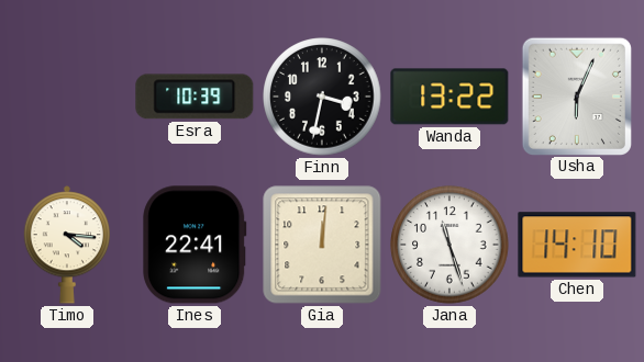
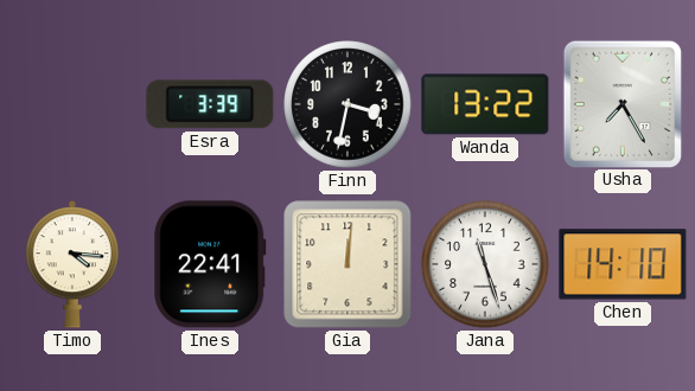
Esra: 10:39 -> 3:39 (210, 104)
Usha: 6:04 -> 7:25 (623, 103)
